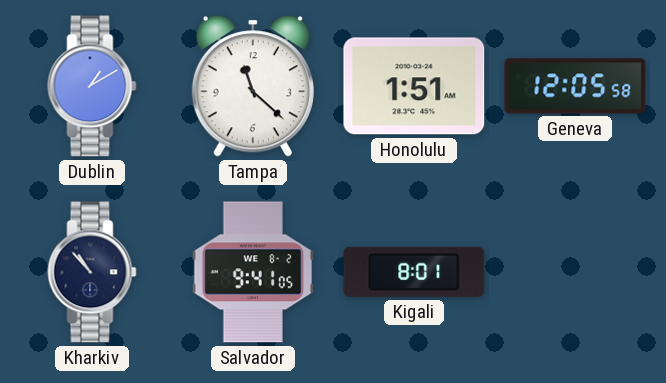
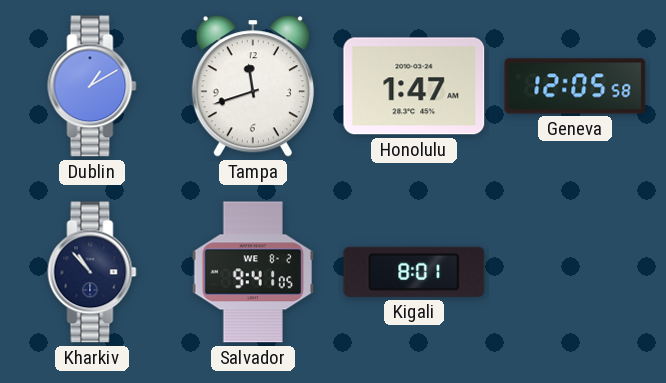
Tampa: 11:22 -> 11:42 (253, 86)
Honolulu: 1:51 -> 1:47 (414, 86)
